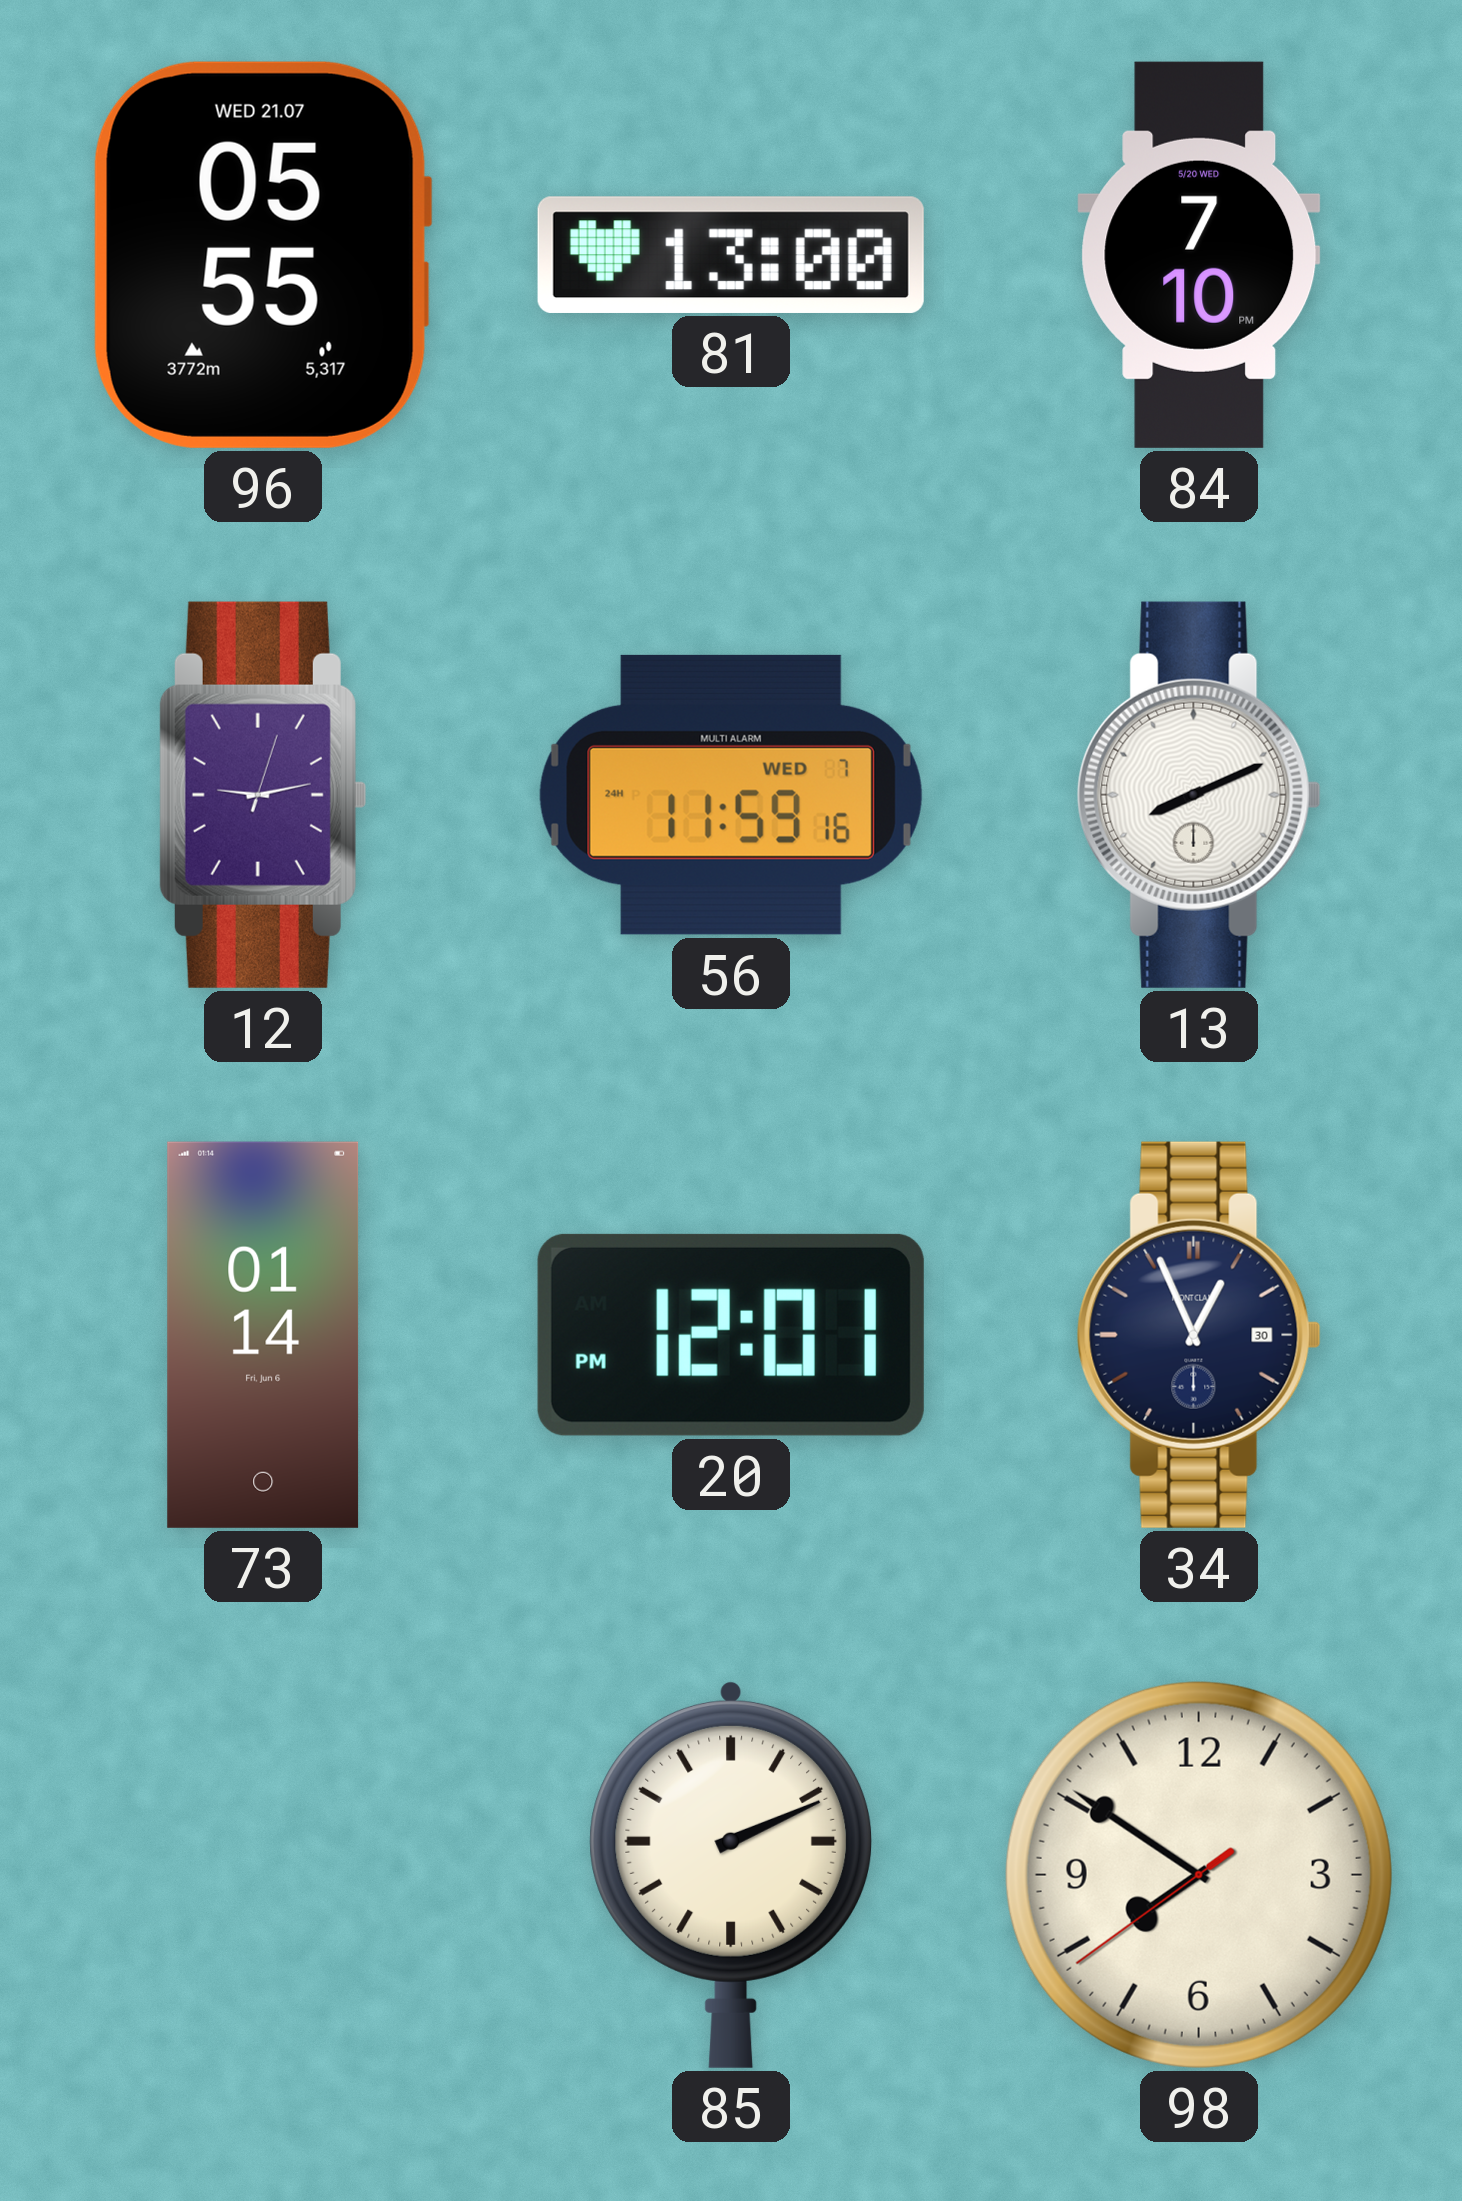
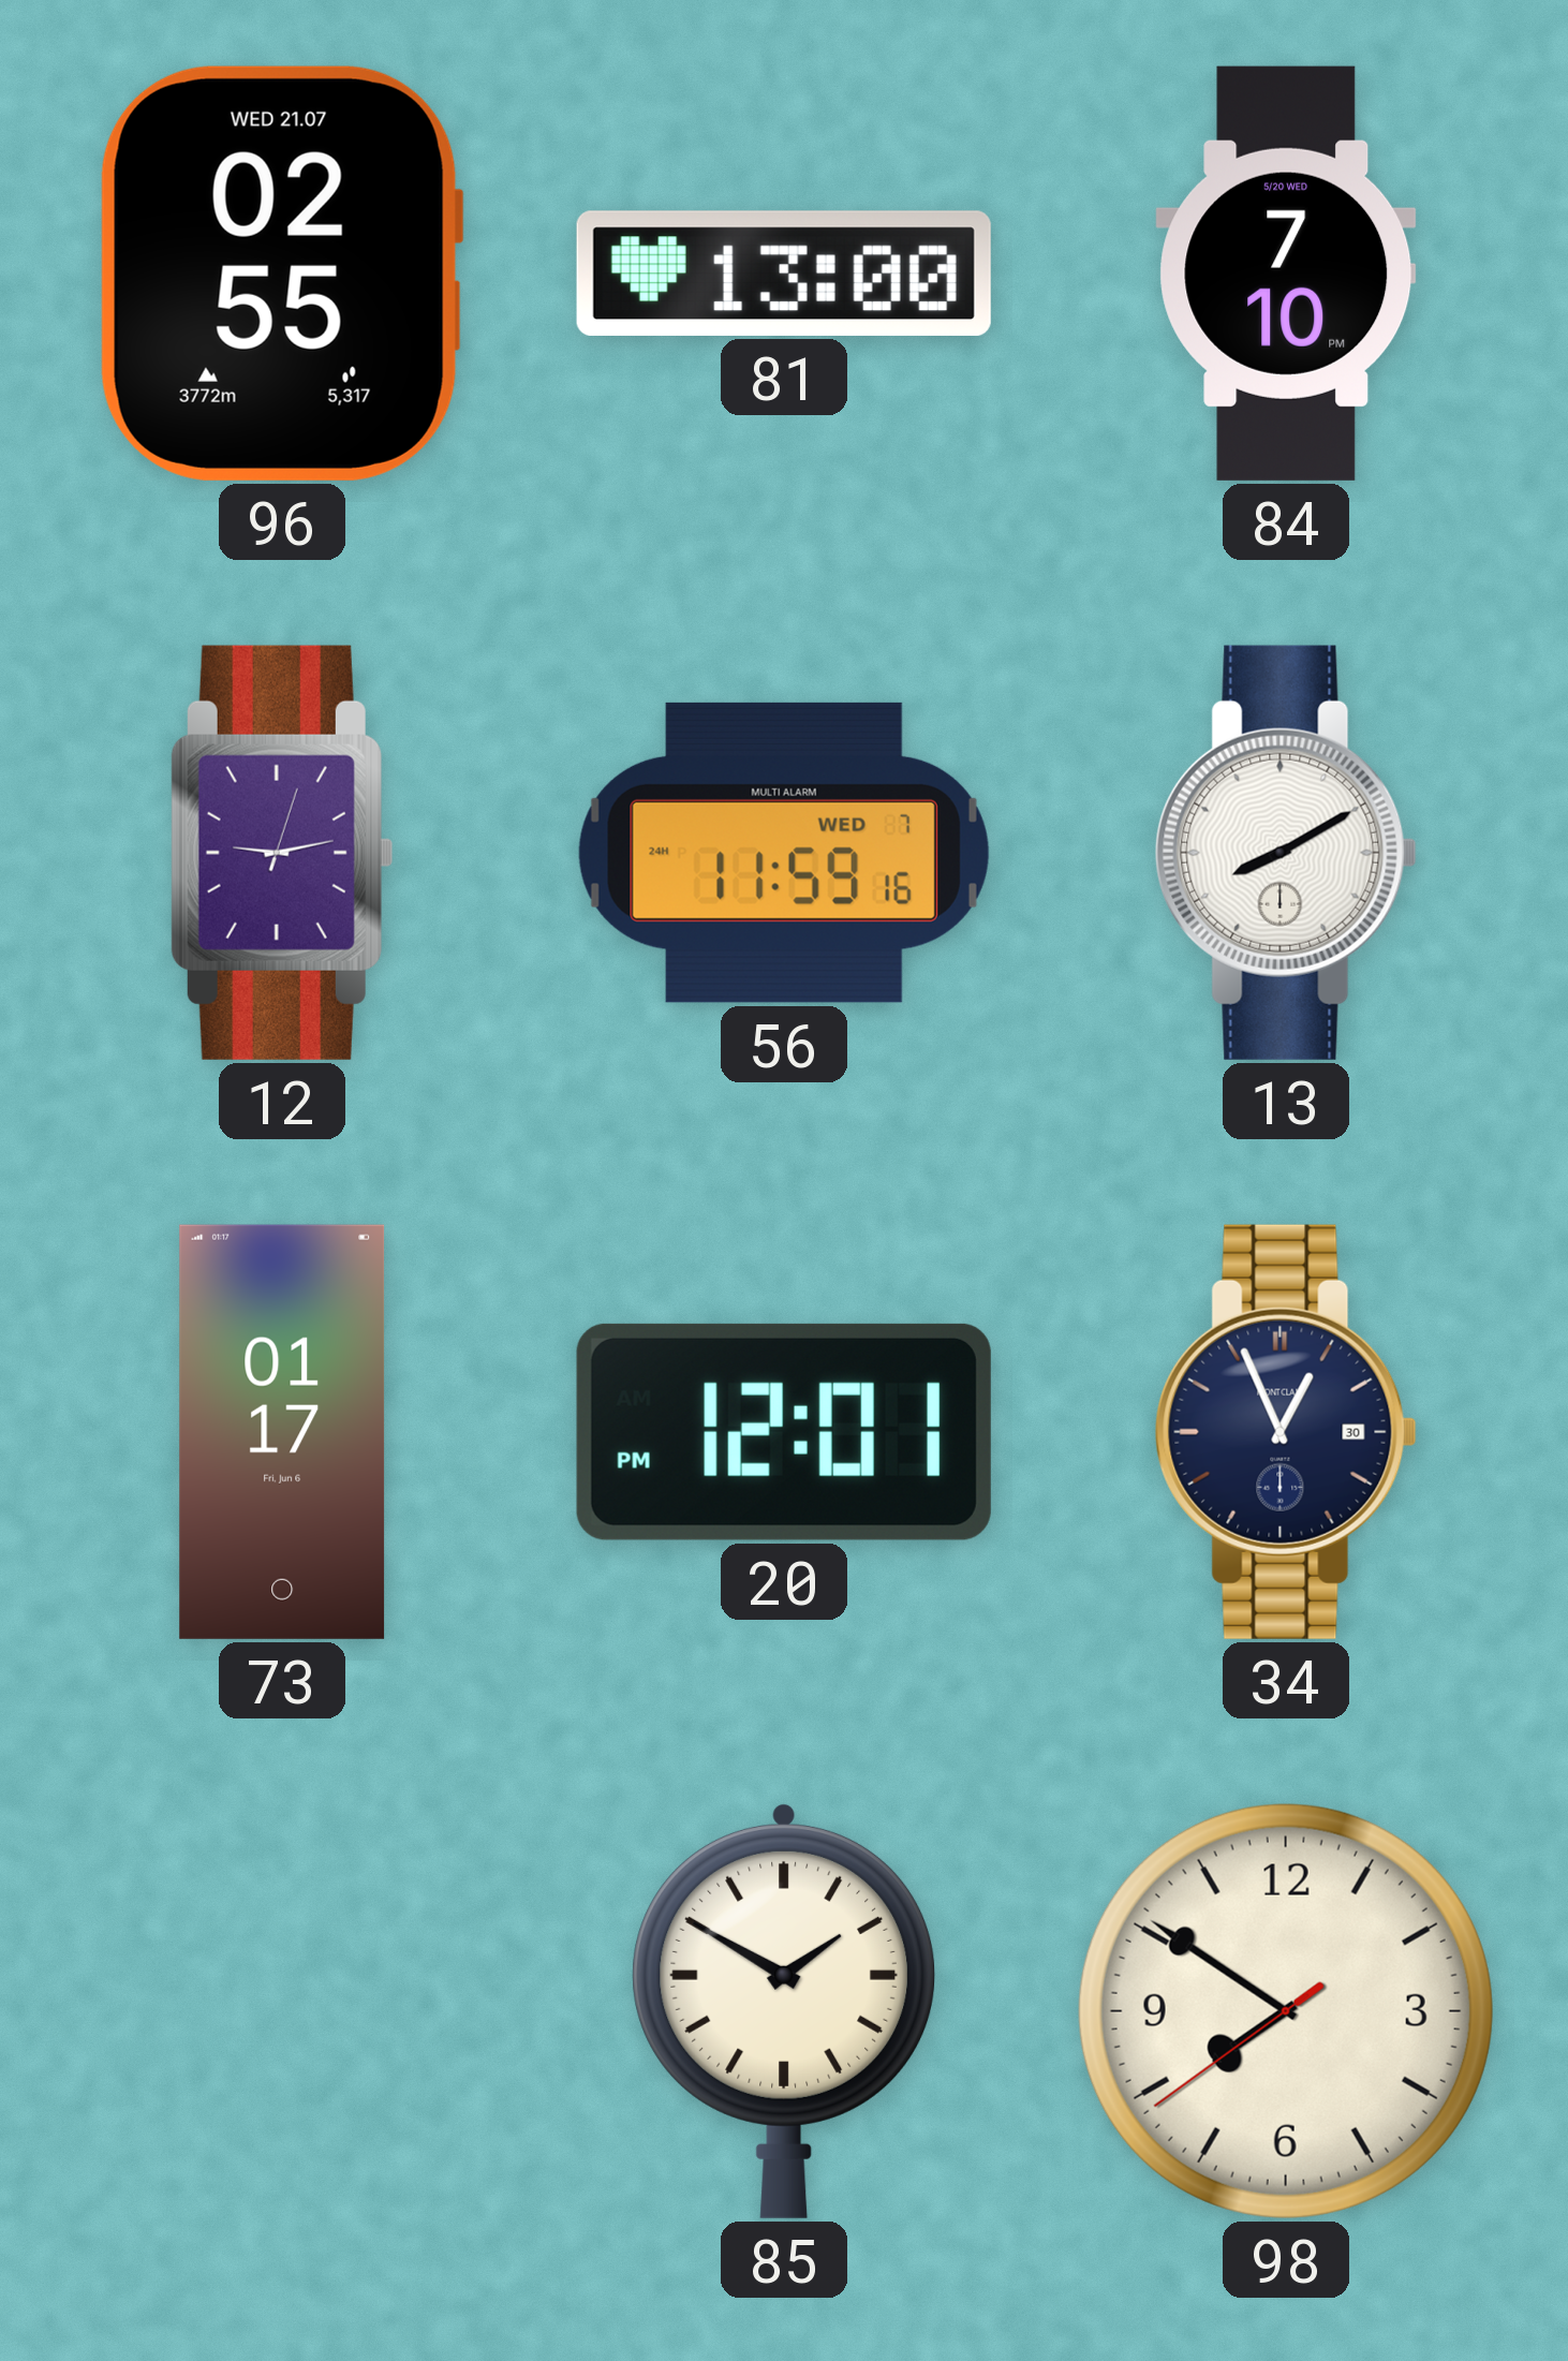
96: 05:55 -> 02:55 (282, 274)
13: 8:11 -> 8:10 (1286, 853)
73: 01:14 -> 01:17 (282, 1432)
85: 2:11 -> 1:50 (784, 2010)
